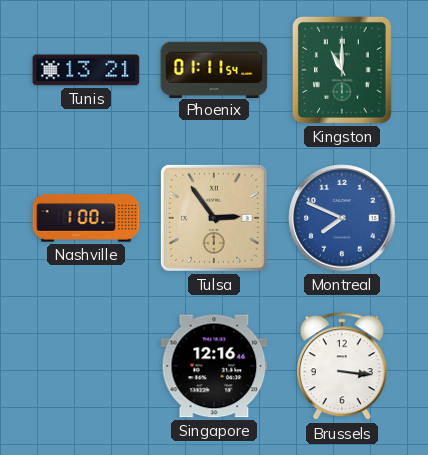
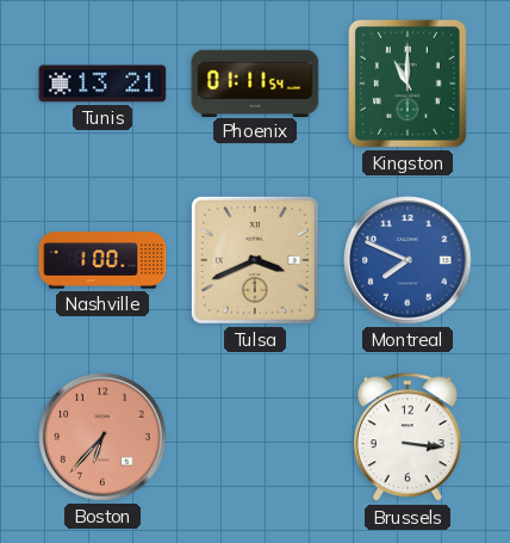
Tulsa: 2:54 -> 3:41 (255, 260)
Boston: none -> 6:37 (102, 437)
Singapore: 12:16 -> none (214, 366)
